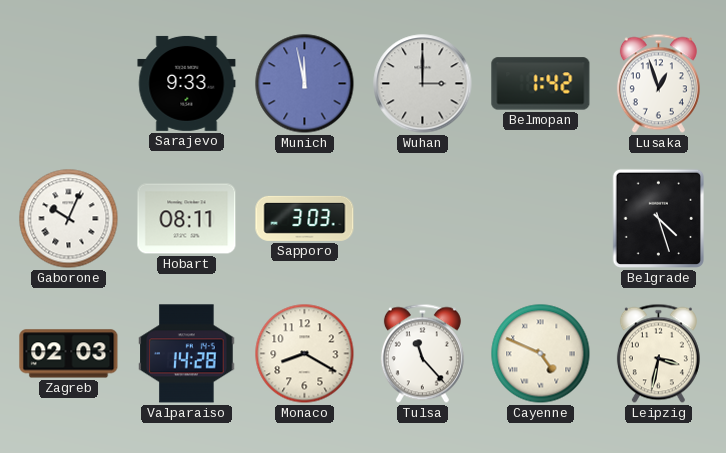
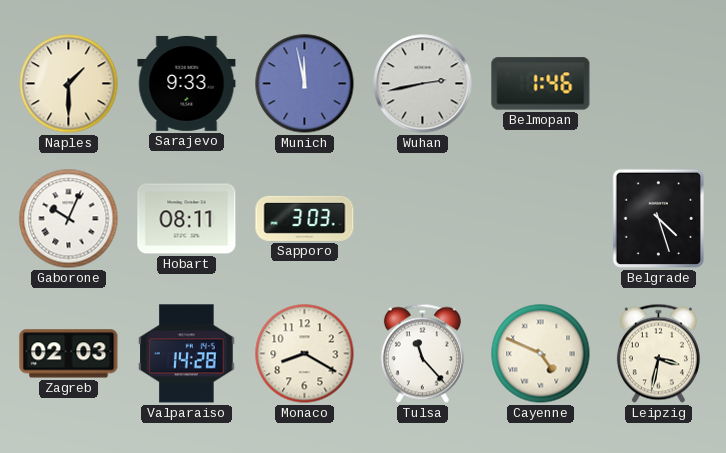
Naples: none -> 1:30 (69, 84)
Wuhan: 3:00 -> 2:43 (423, 84)
Belmopan: 1:42 -> 1:46 (541, 84)
Lusaka: 12:57 -> none (658, 84)
